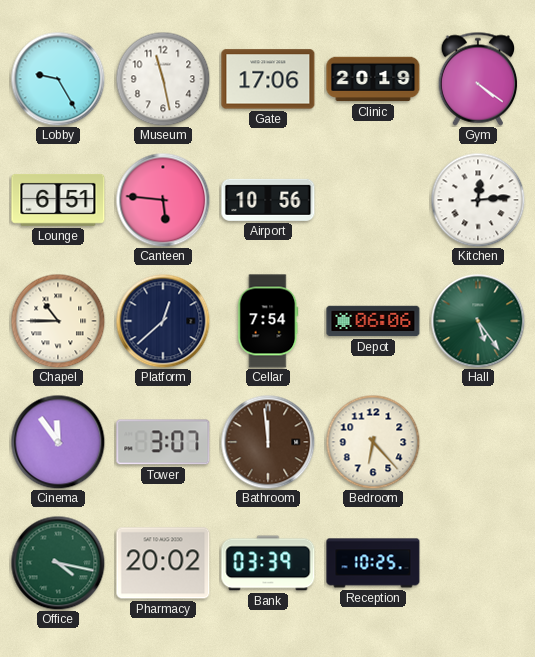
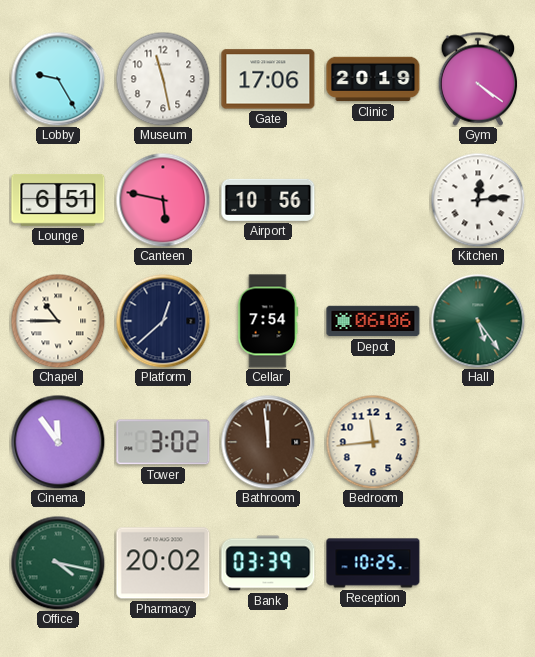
Canteen: 5:46 -> 5:47 (163, 200)
Tower: 3:07 -> 3:02 (163, 442)
Bedroom: 6:23 -> 11:44 (373, 442)
